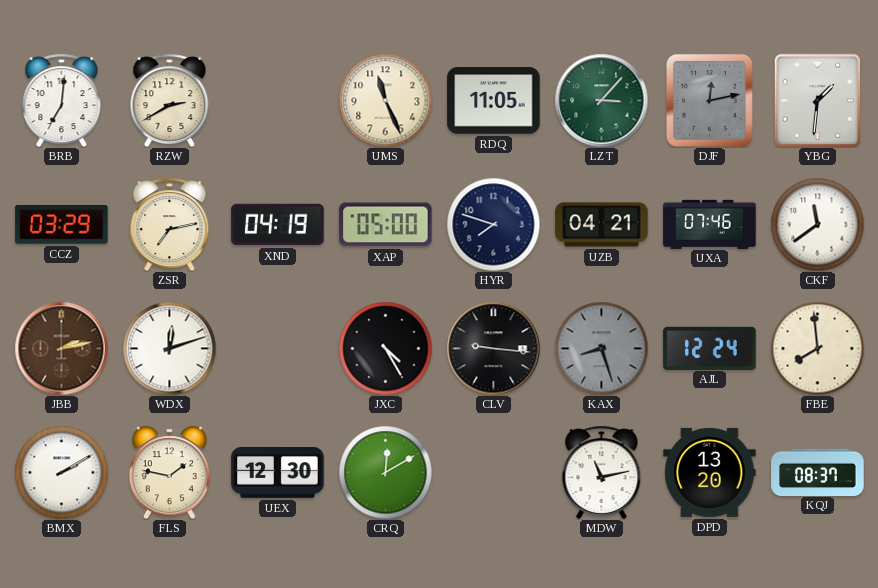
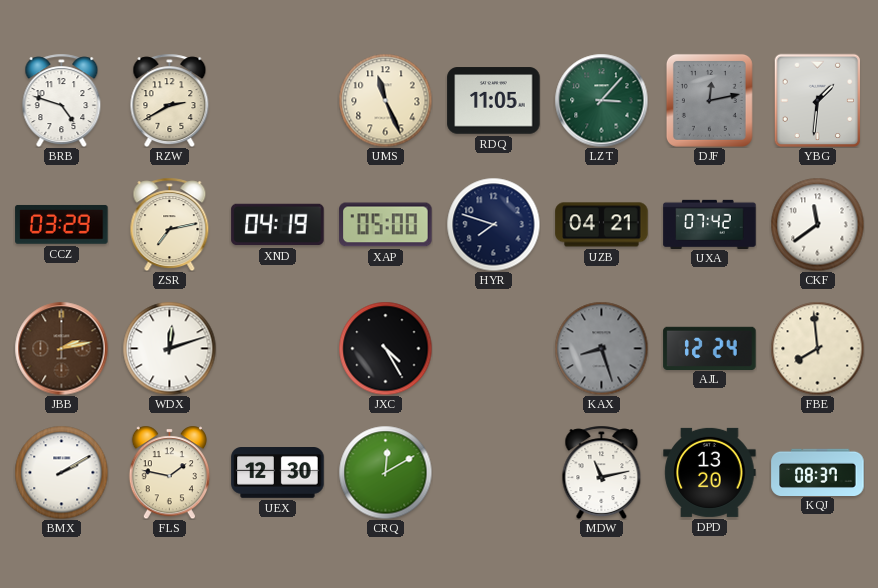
BRB: 7:01 -> 4:48 (62, 100)
UXA: 07:46 -> 07:42 (710, 224)
CLV: 9:16 -> none (493, 348)
